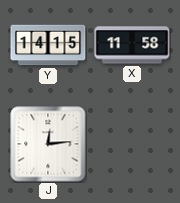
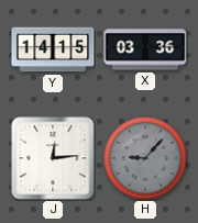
X: 11:58 -> 03:36 (145, 49)
H: none -> 9:07 (145, 158)
